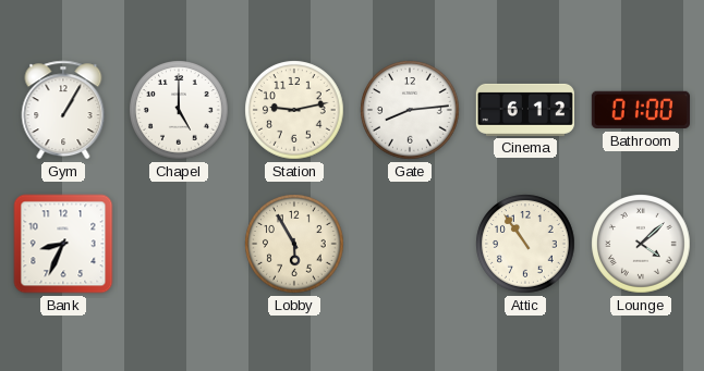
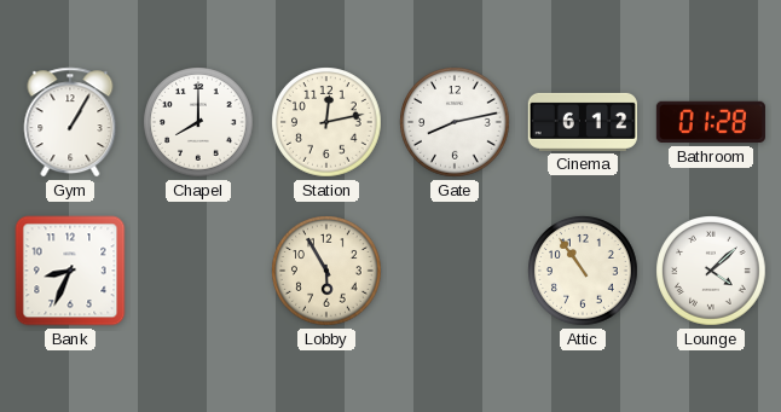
Chapel: 5:00 -> 8:00 (198, 122)
Station: 9:13 -> 12:13 (326, 122)
Gate: 8:14 -> 8:13 (455, 122)
Bathroom: 01:00 -> 01:28 (711, 122)
